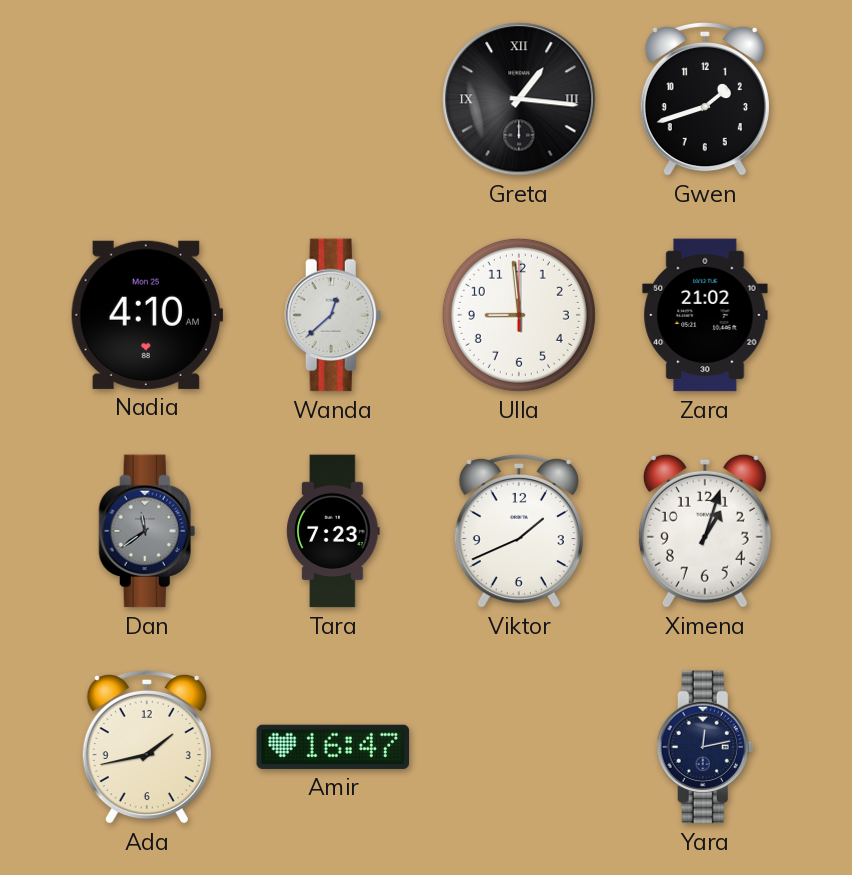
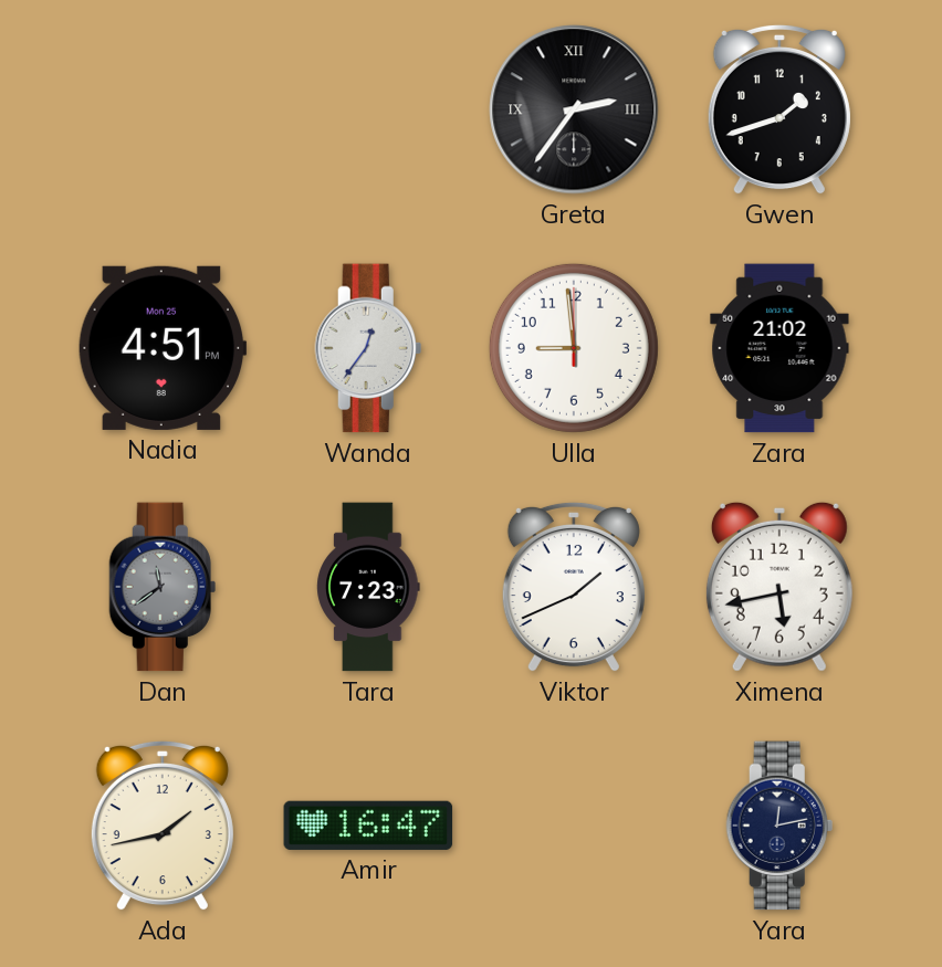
Greta: 1:16 -> 2:36 (574, 109)
Nadia: 4:10 -> 4:51 (163, 348)
Wanda: 12:38 -> 12:36 (368, 348)
Ximena: 1:03 -> 5:43 (779, 587)
